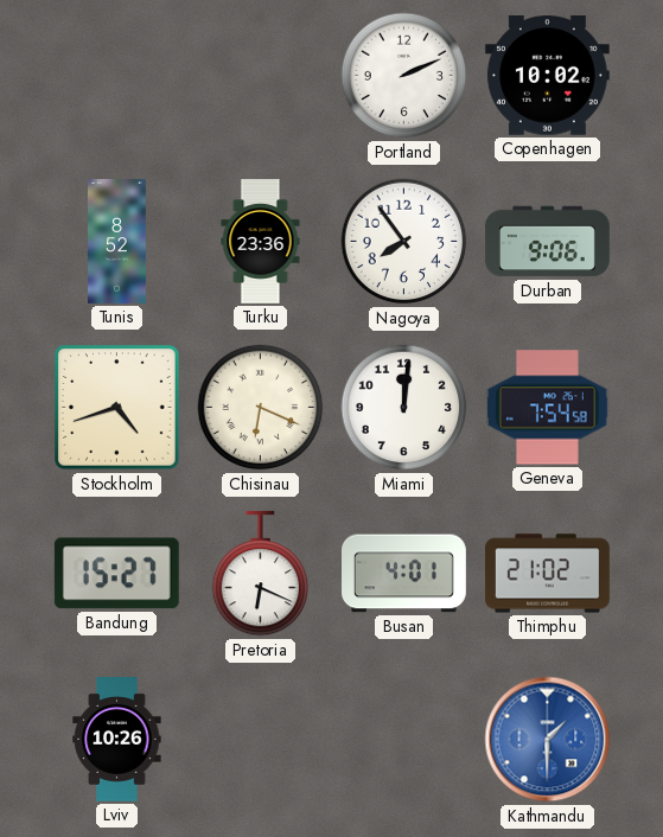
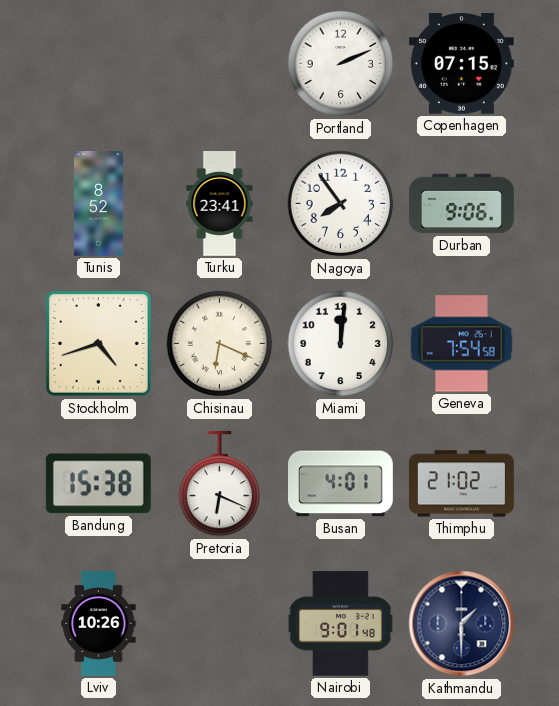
Copenhagen: 10:02 -> 07:15 (461, 64)
Turku: 23:36 -> 23:41 (220, 204)
Bandung: 15:27 -> 15:38 (98, 484)
Nairobi: none -> 9:01 (340, 624)
Kathmandu dial: blue -> navy (462, 624)
